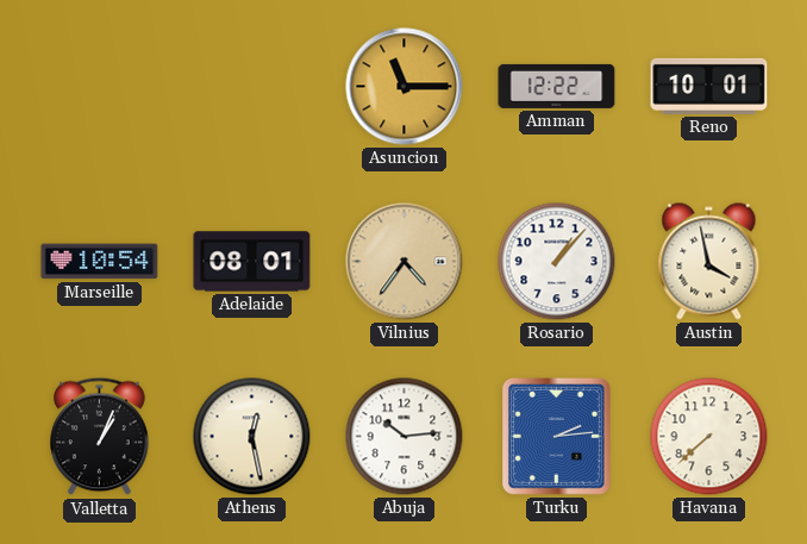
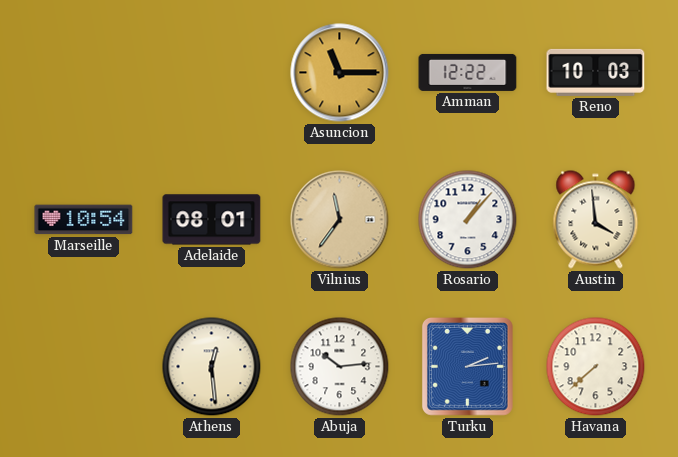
Reno: 10:01 -> 10:03 (596, 72)
Vilnius: 4:36 -> 11:36 (340, 220)
Austin: 3:58 -> 3:59 (596, 220)
Valletta: 1:04 -> none (100, 437)
Athens: 12:28 -> 12:29 (212, 367)
